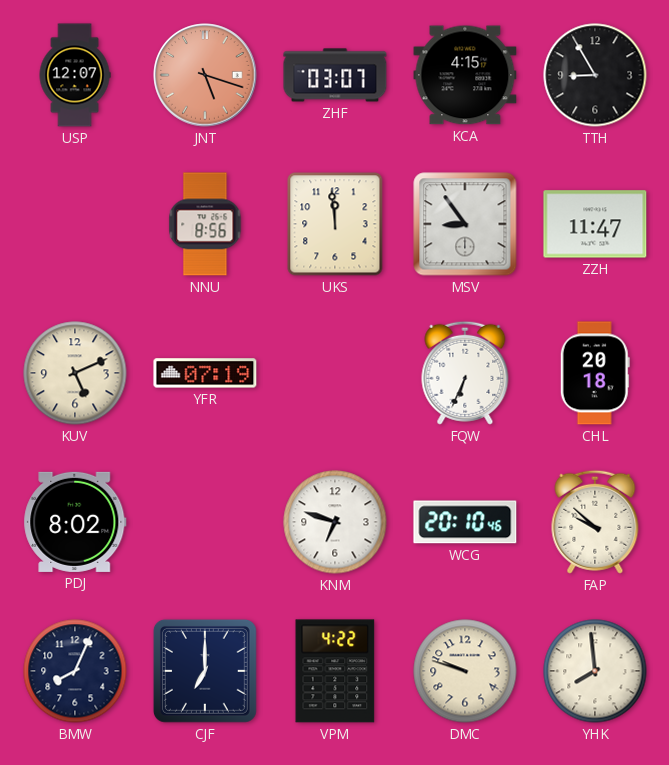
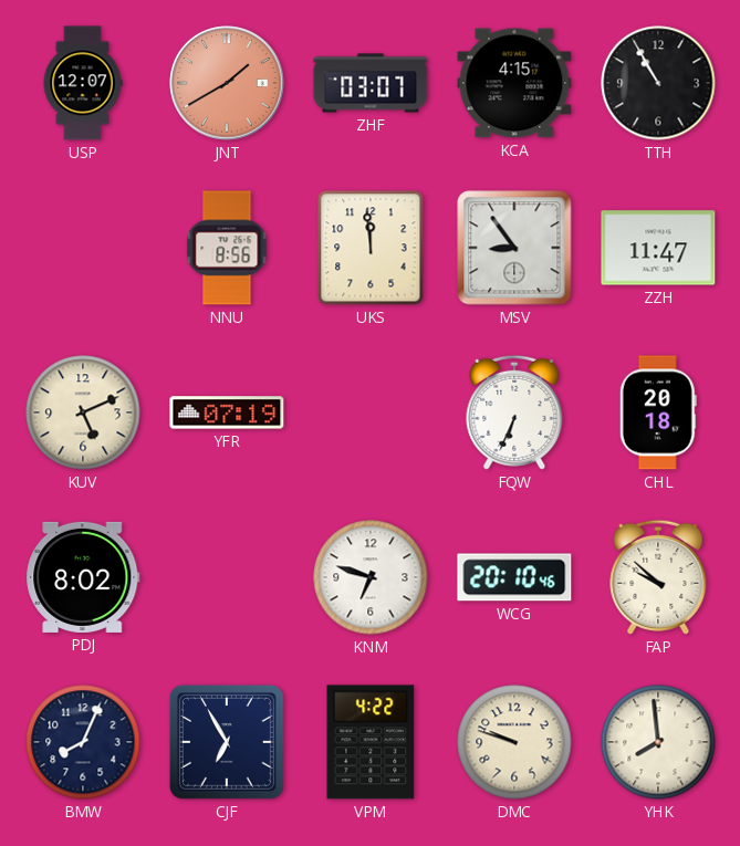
JNT: 5:18 -> 1:40 (227, 83)
TTH: 8:55 -> 10:55 (658, 83)
CJF: 7:00 -> 6:55 (227, 742)
